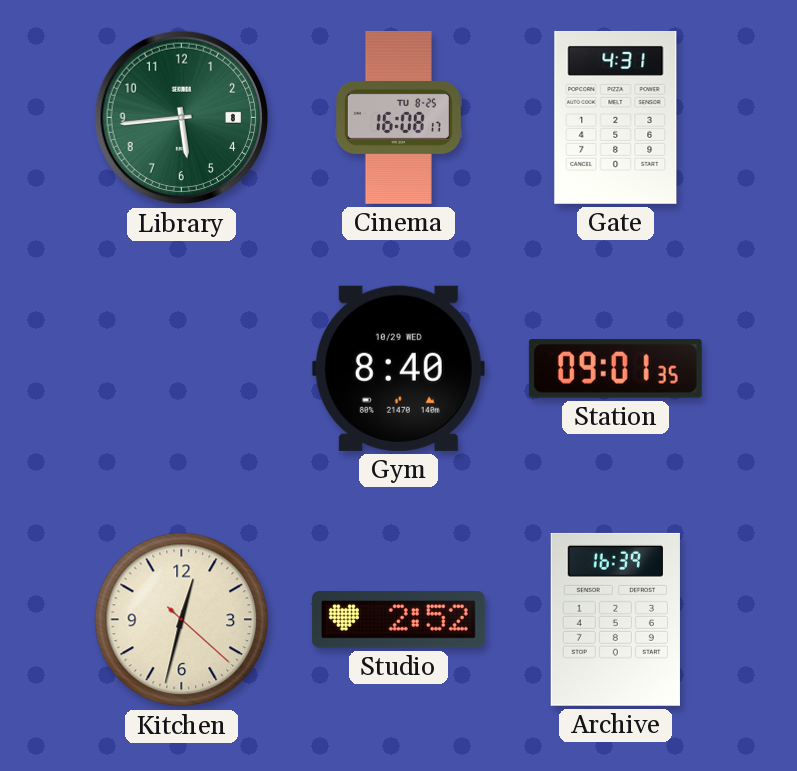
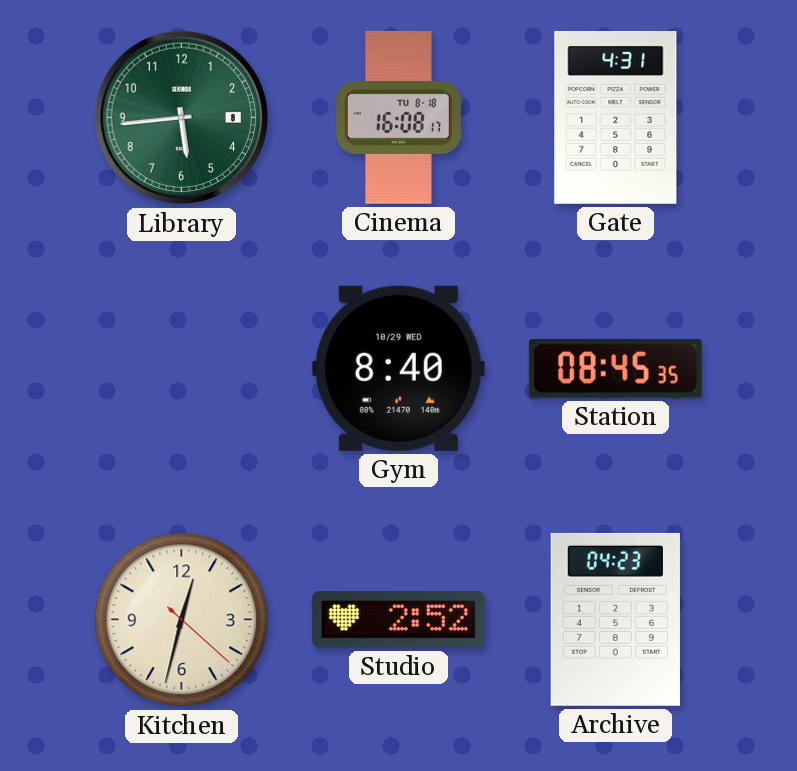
Cinema date: TU 8-25 -> TU 8-18 (398, 117)
Station: 09:01 -> 08:45 (615, 368)
Archive: 16:39 -> 04:23 (615, 619)
